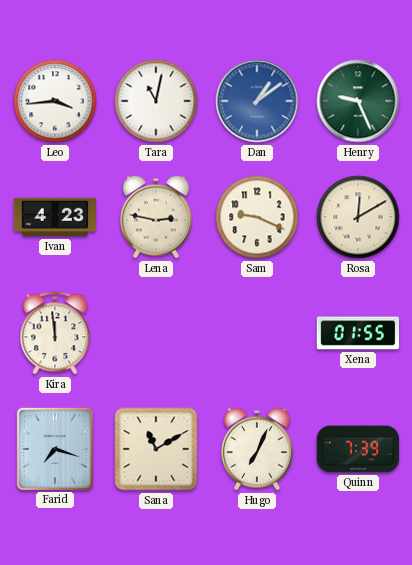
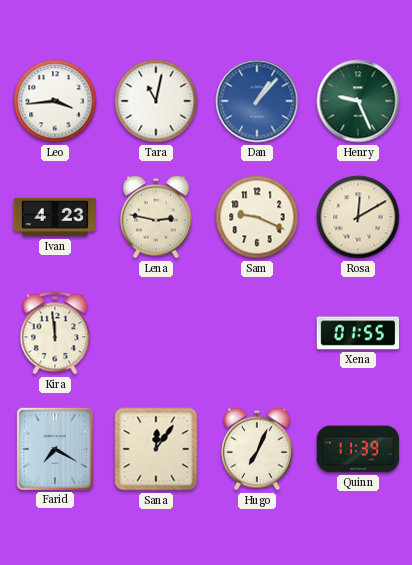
Dan: 1:09 -> 1:07 (257, 101)
Farid: 7:18 -> 7:20 (55, 448)
Sana: 11:10 -> 12:06 (156, 449)
Quinn: 7:39 -> 11:39 (358, 449)
